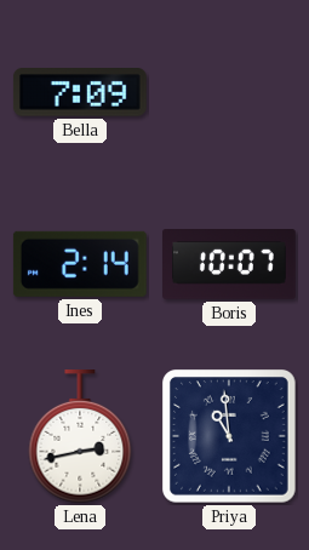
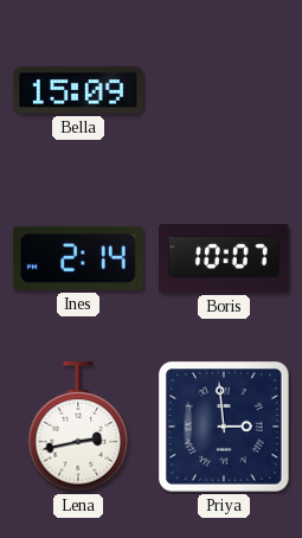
Bella: 7:09 -> 15:09 (78, 90)
Priya: 10:59 -> 2:59 (224, 427)
